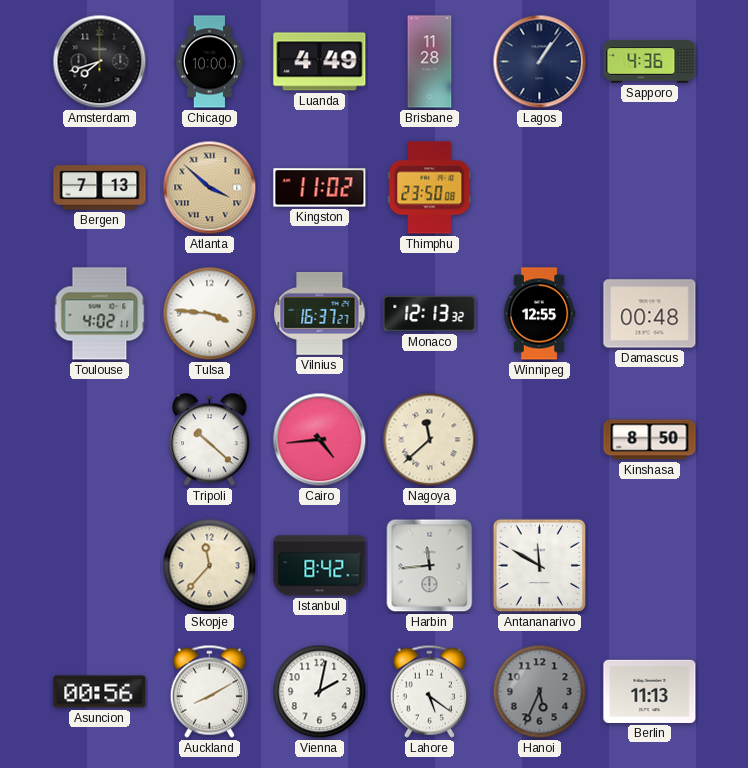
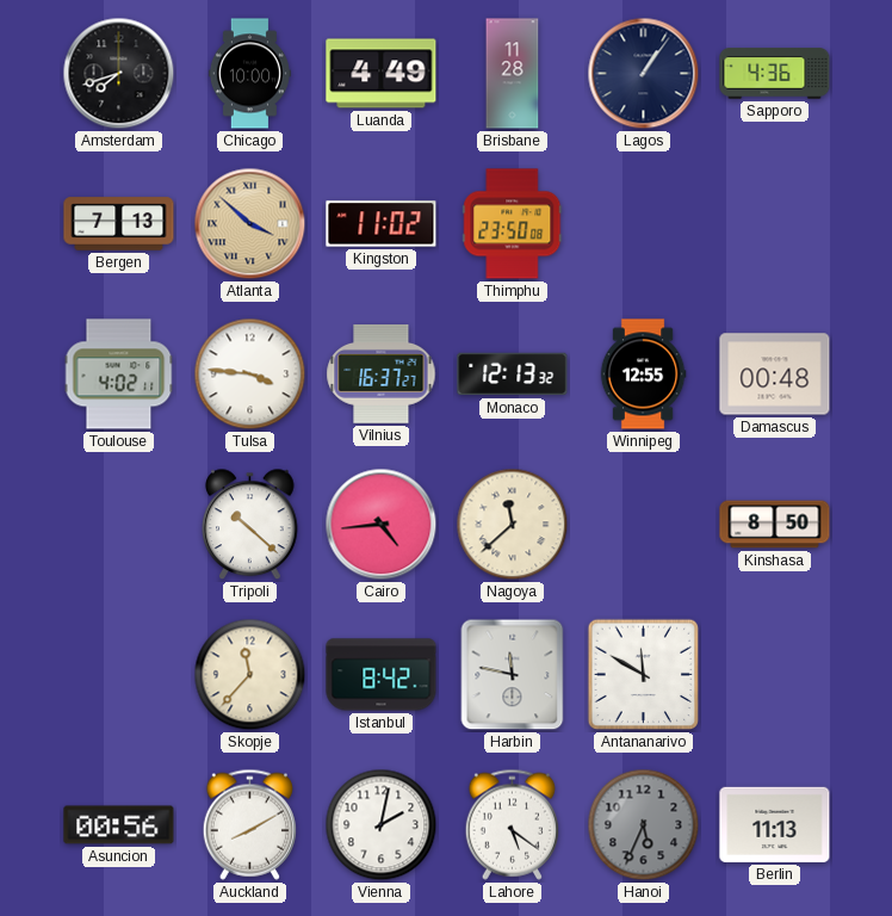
Harbin: 11:44 -> 11:47 (513, 675)
